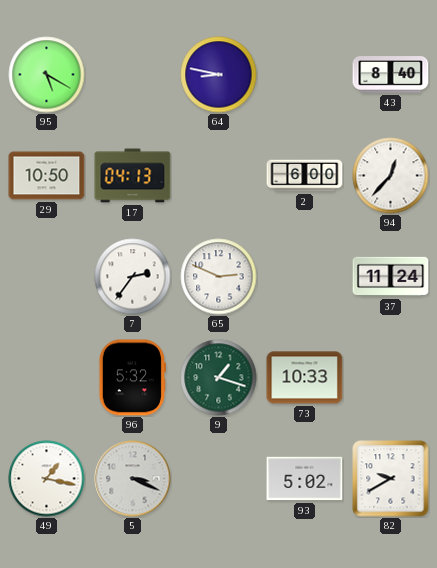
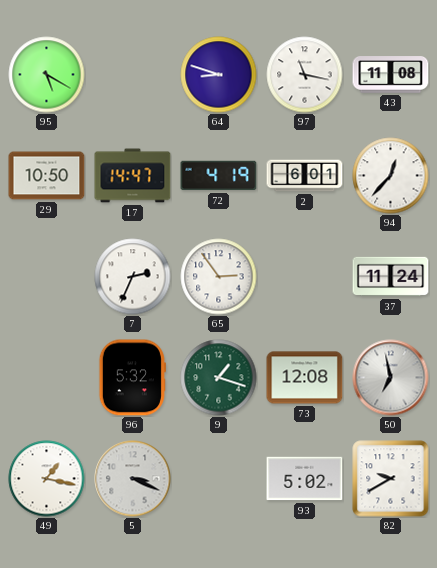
64: 8:47 -> 8:48 (219, 75)
97: none -> 11:17 (305, 75)
43: 8:40 -> 11:08 (391, 75)
17: 04:13 -> 14:47 (133, 176)
72: none -> 4:19 (219, 176)
2: 6:00 -> 6:01 (305, 176)
7: 2:36 -> 2:34 (133, 277)
65: 2:49 -> 2:54 (219, 277)
73: 10:33 -> 12:08 (305, 378)
50: none -> 6:58 (391, 378)
